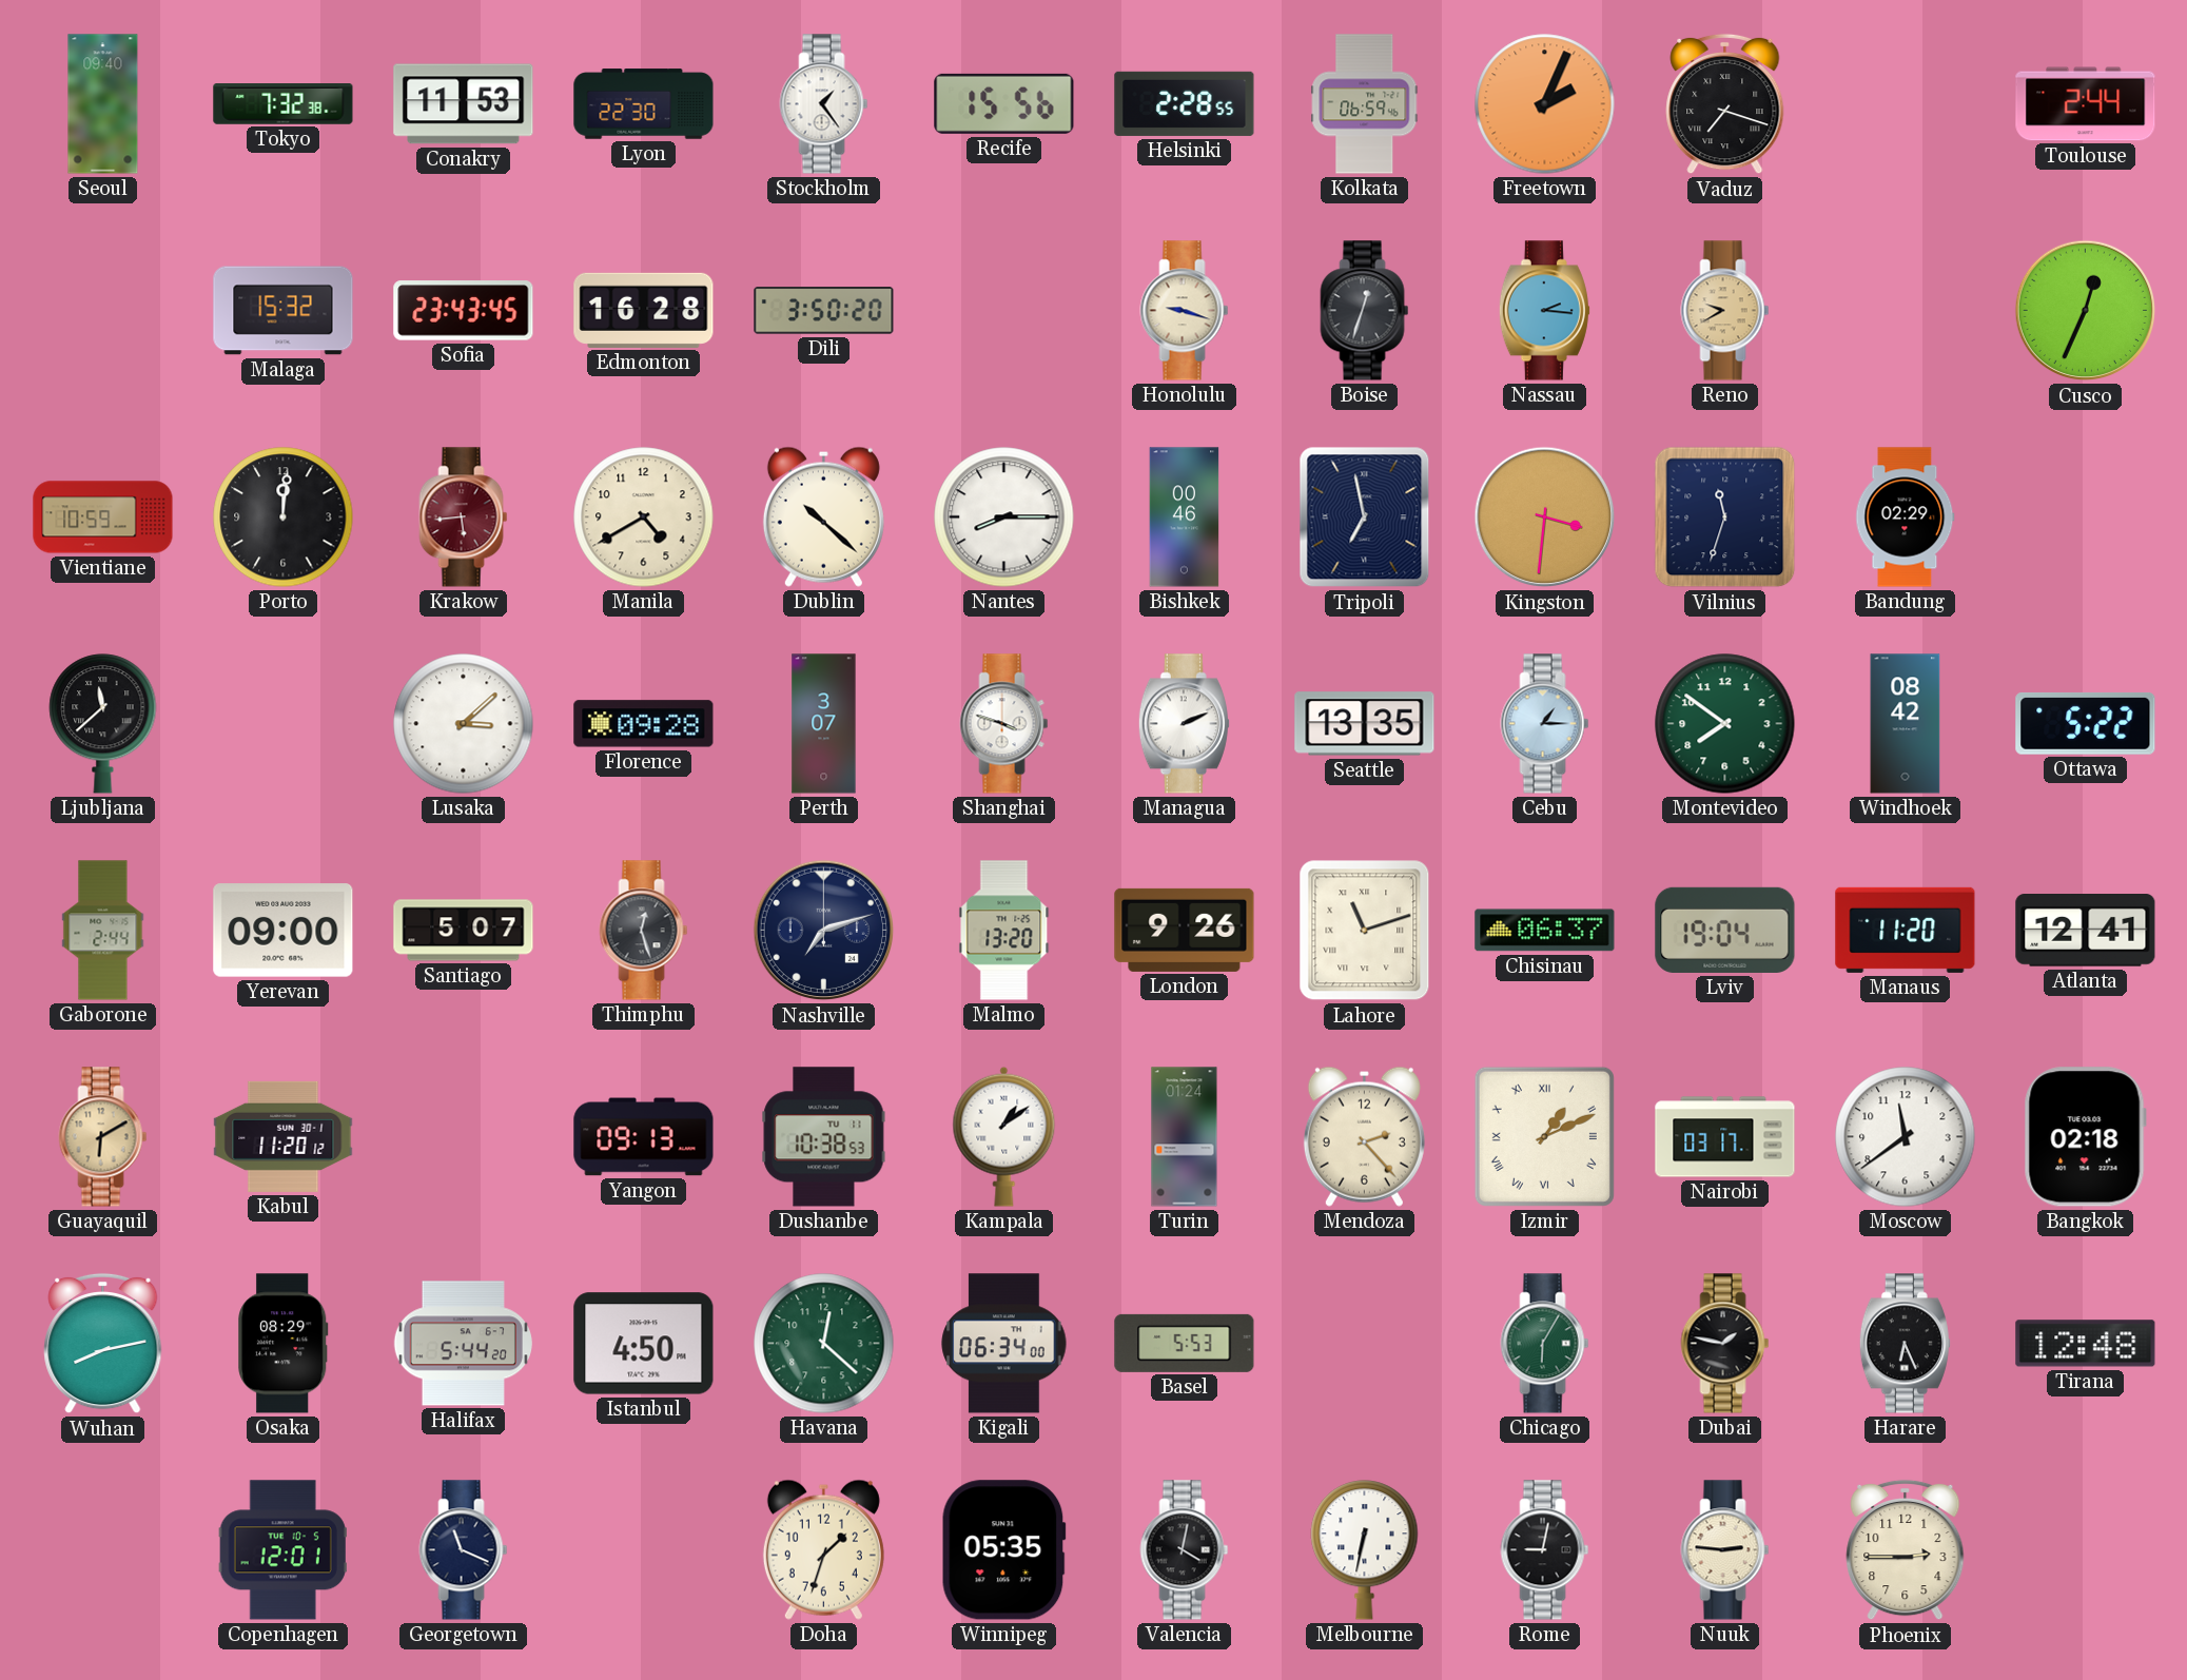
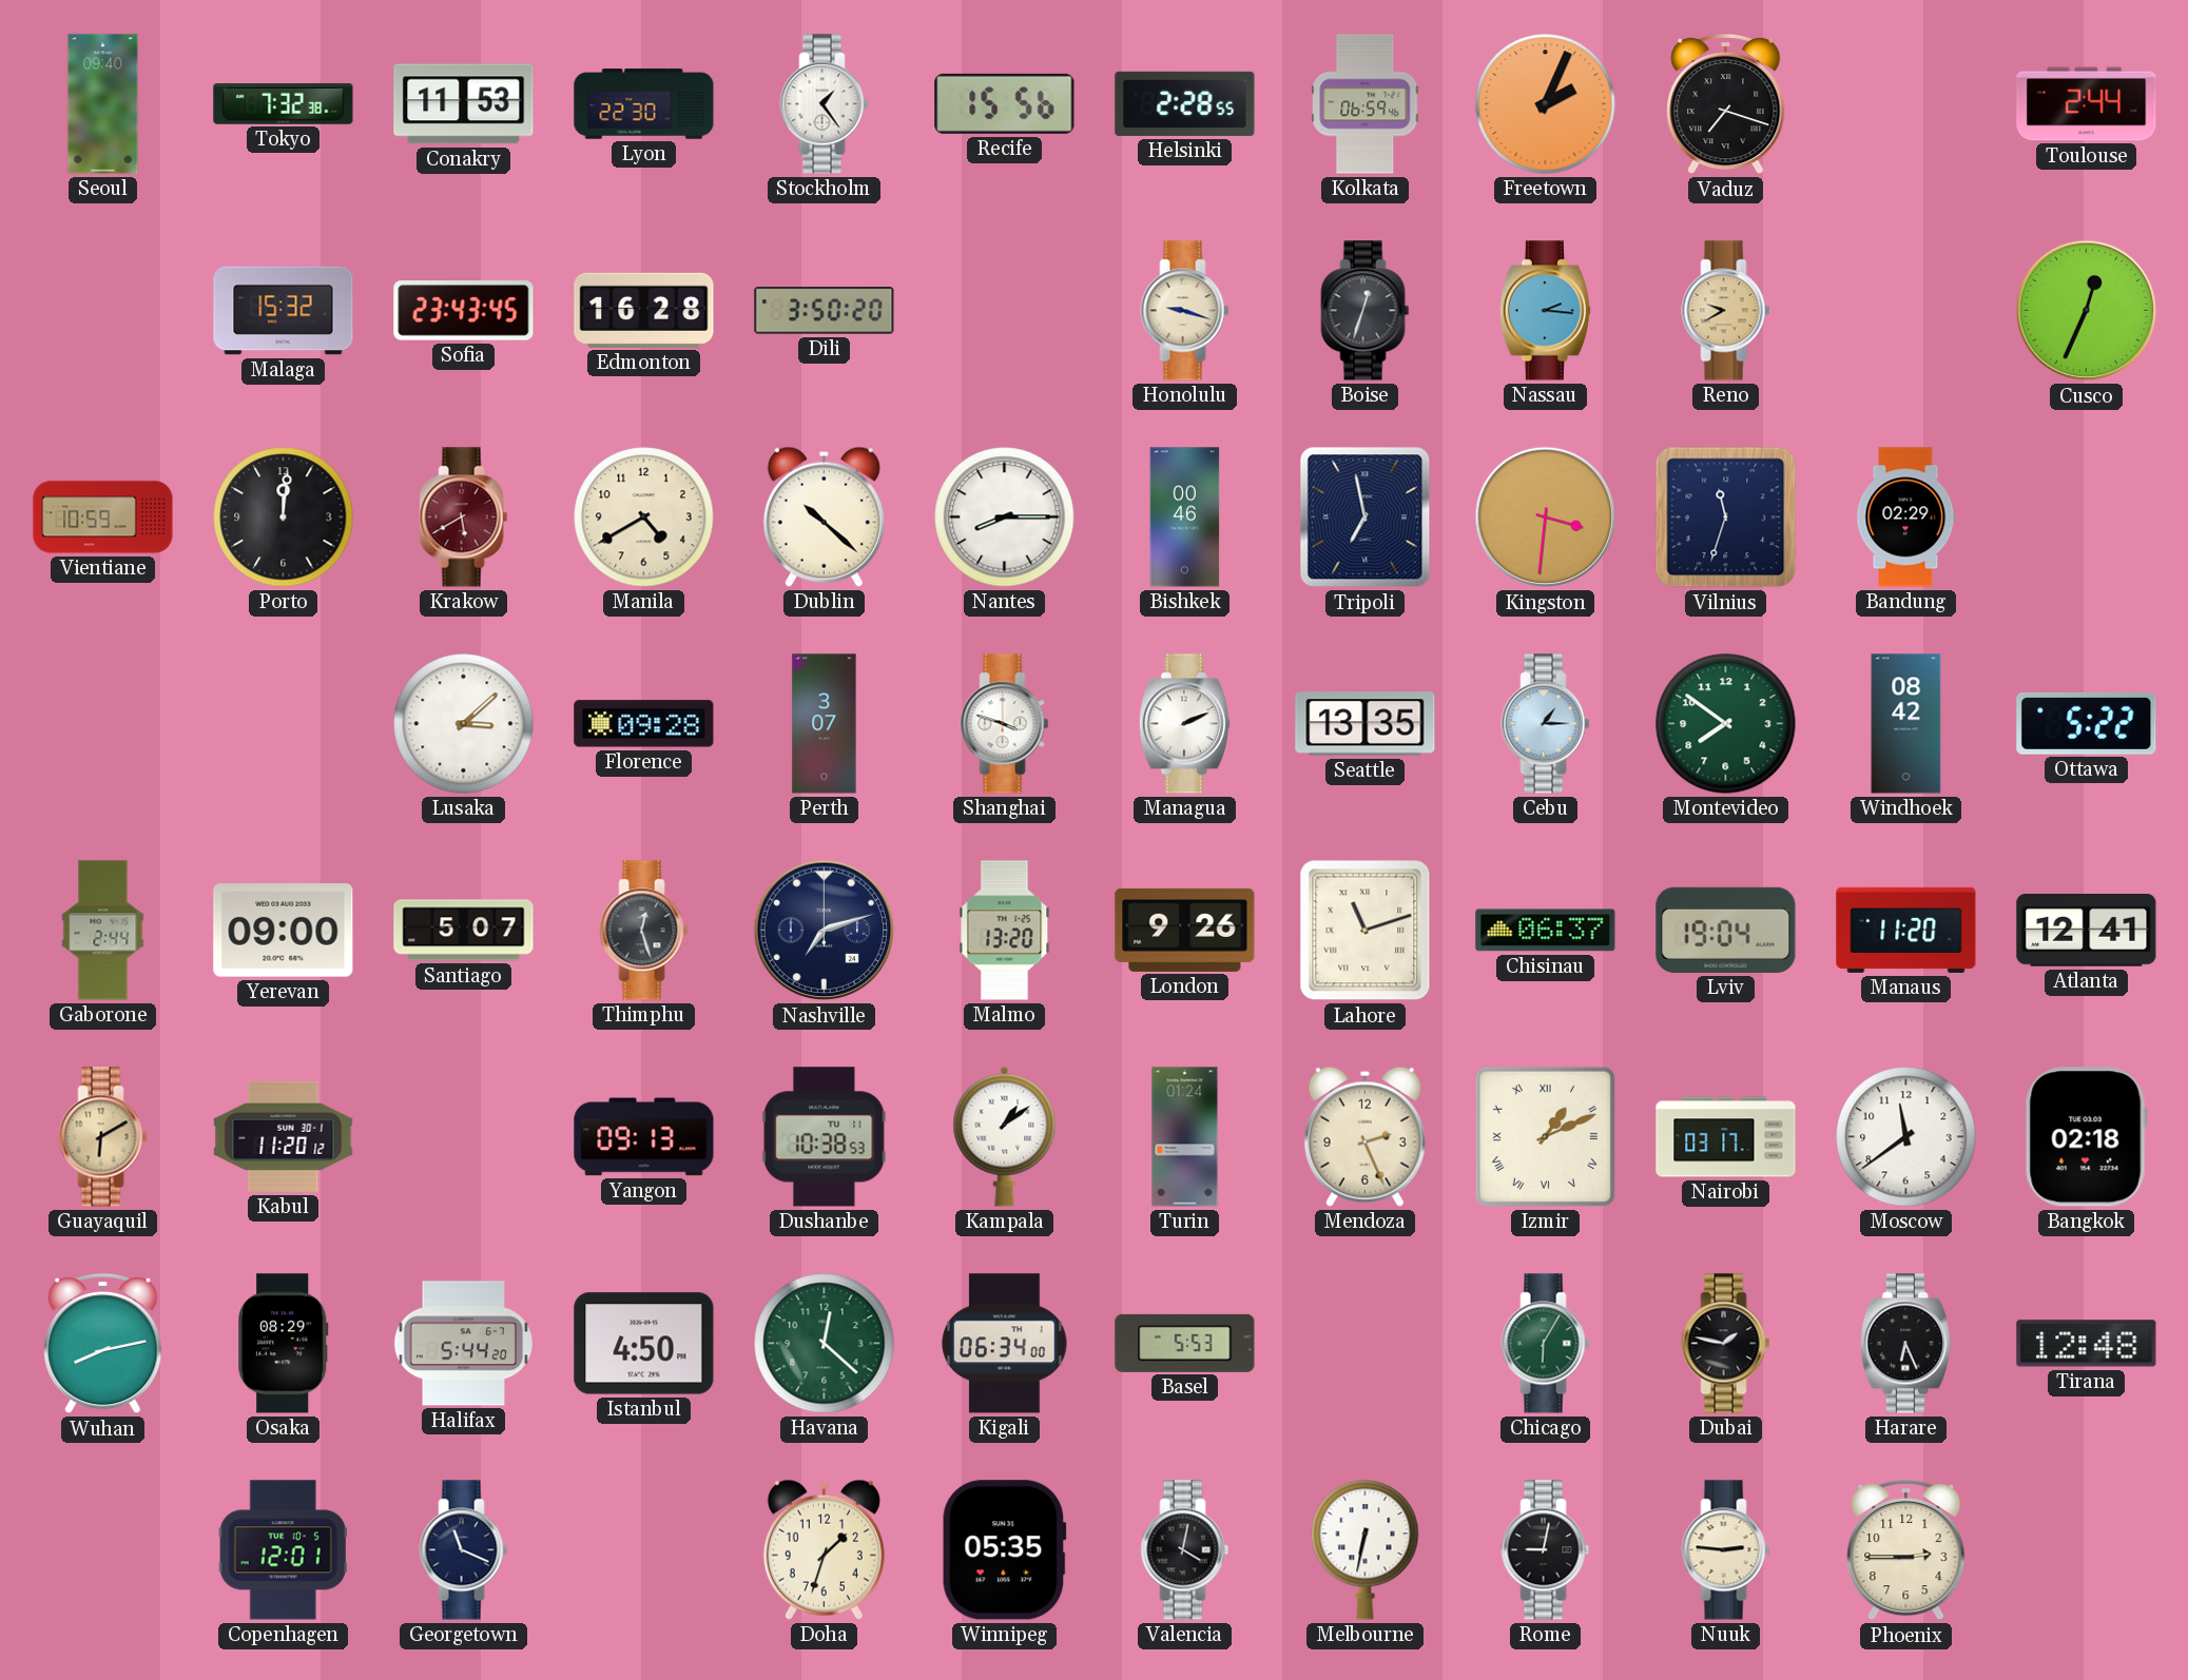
Krakow: 5:44 -> 5:40 (464, 517)
Ljubljana: 11:38 -> none (103, 724)
Mendoza: 2:23 -> 2:26 (1364, 1136)
